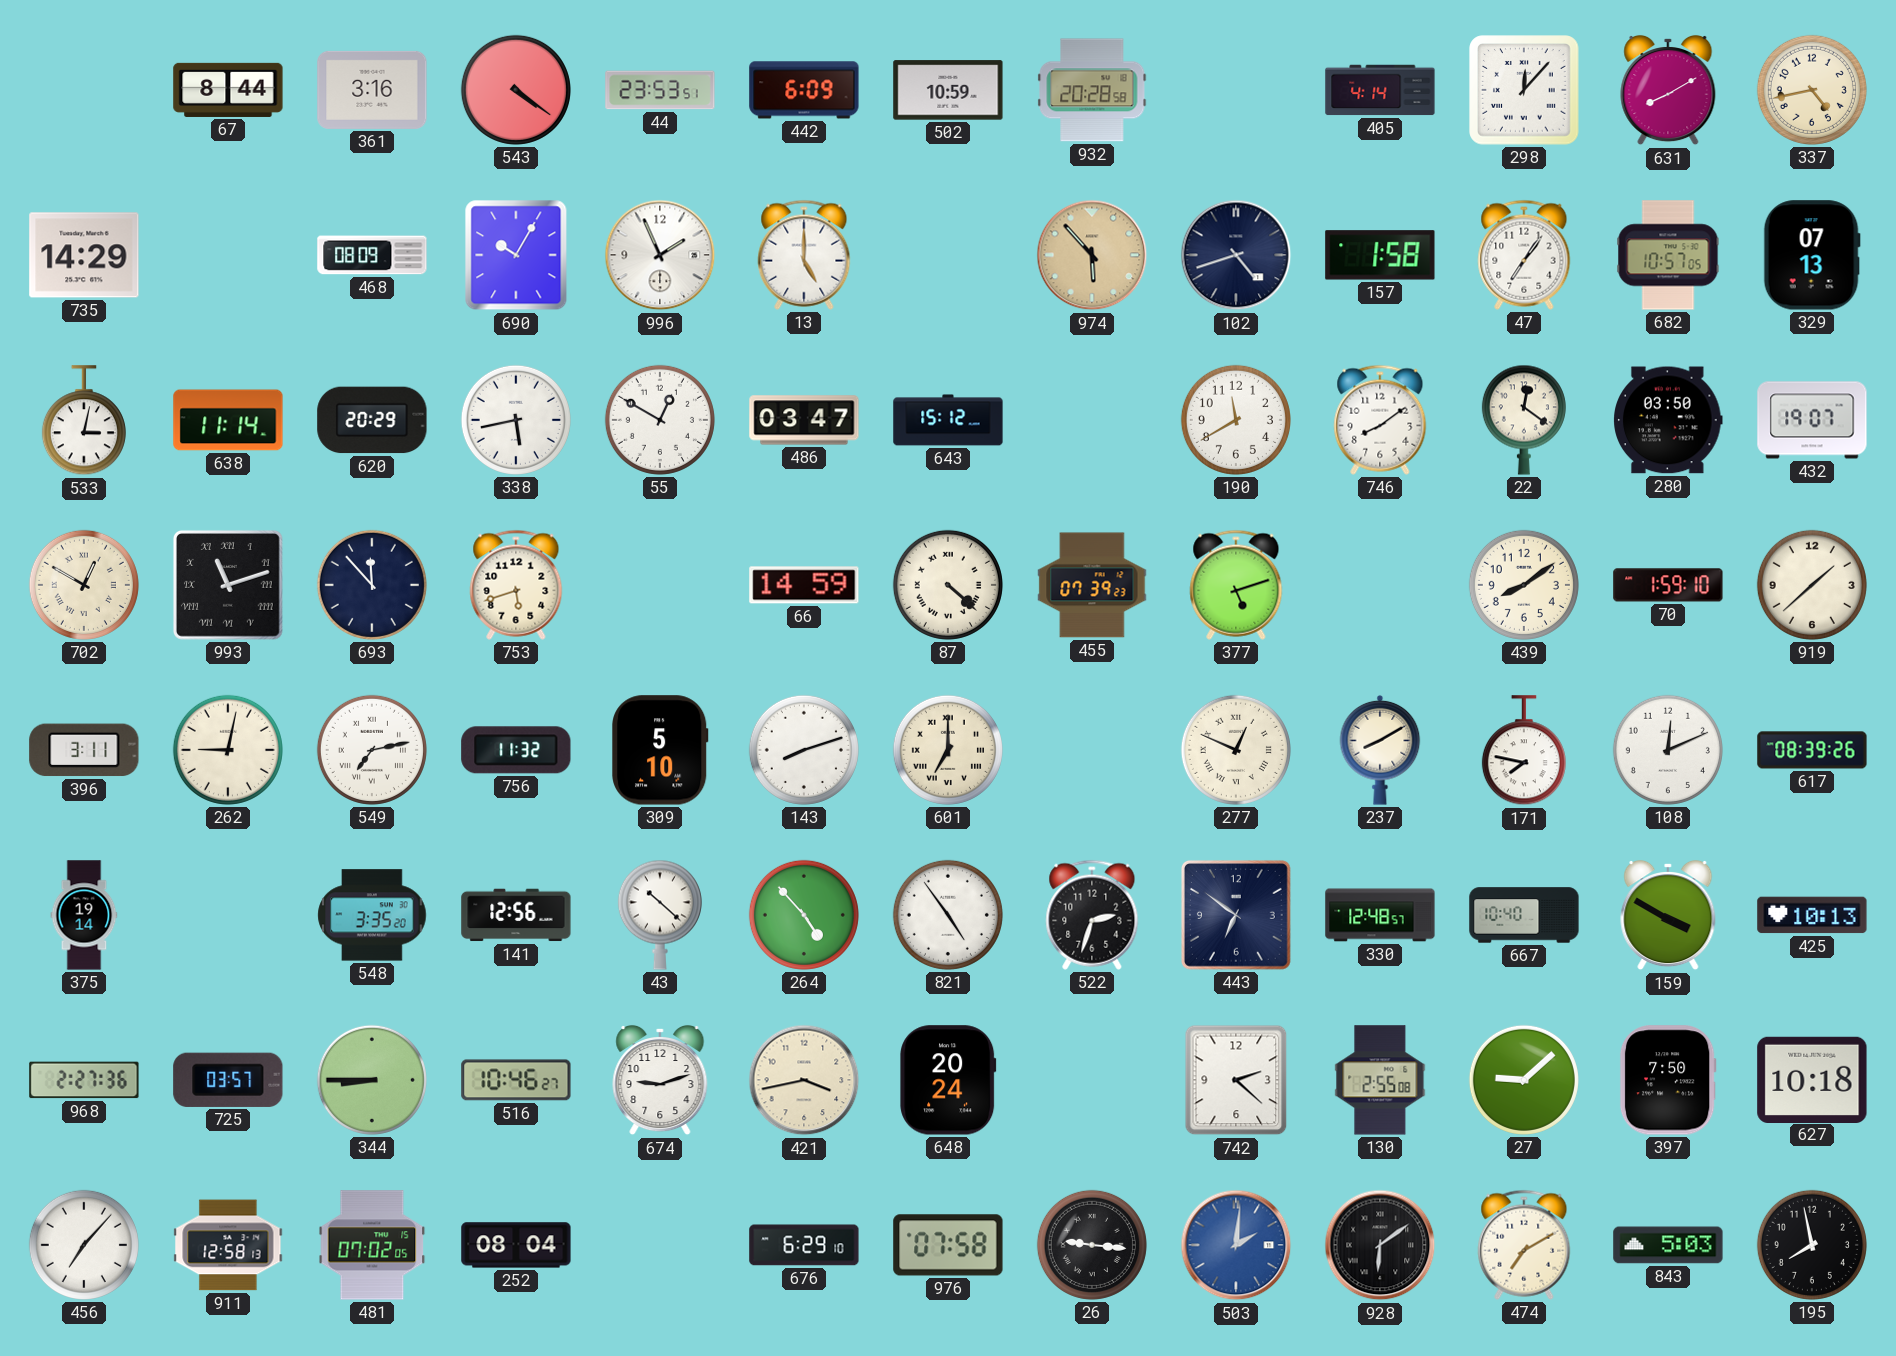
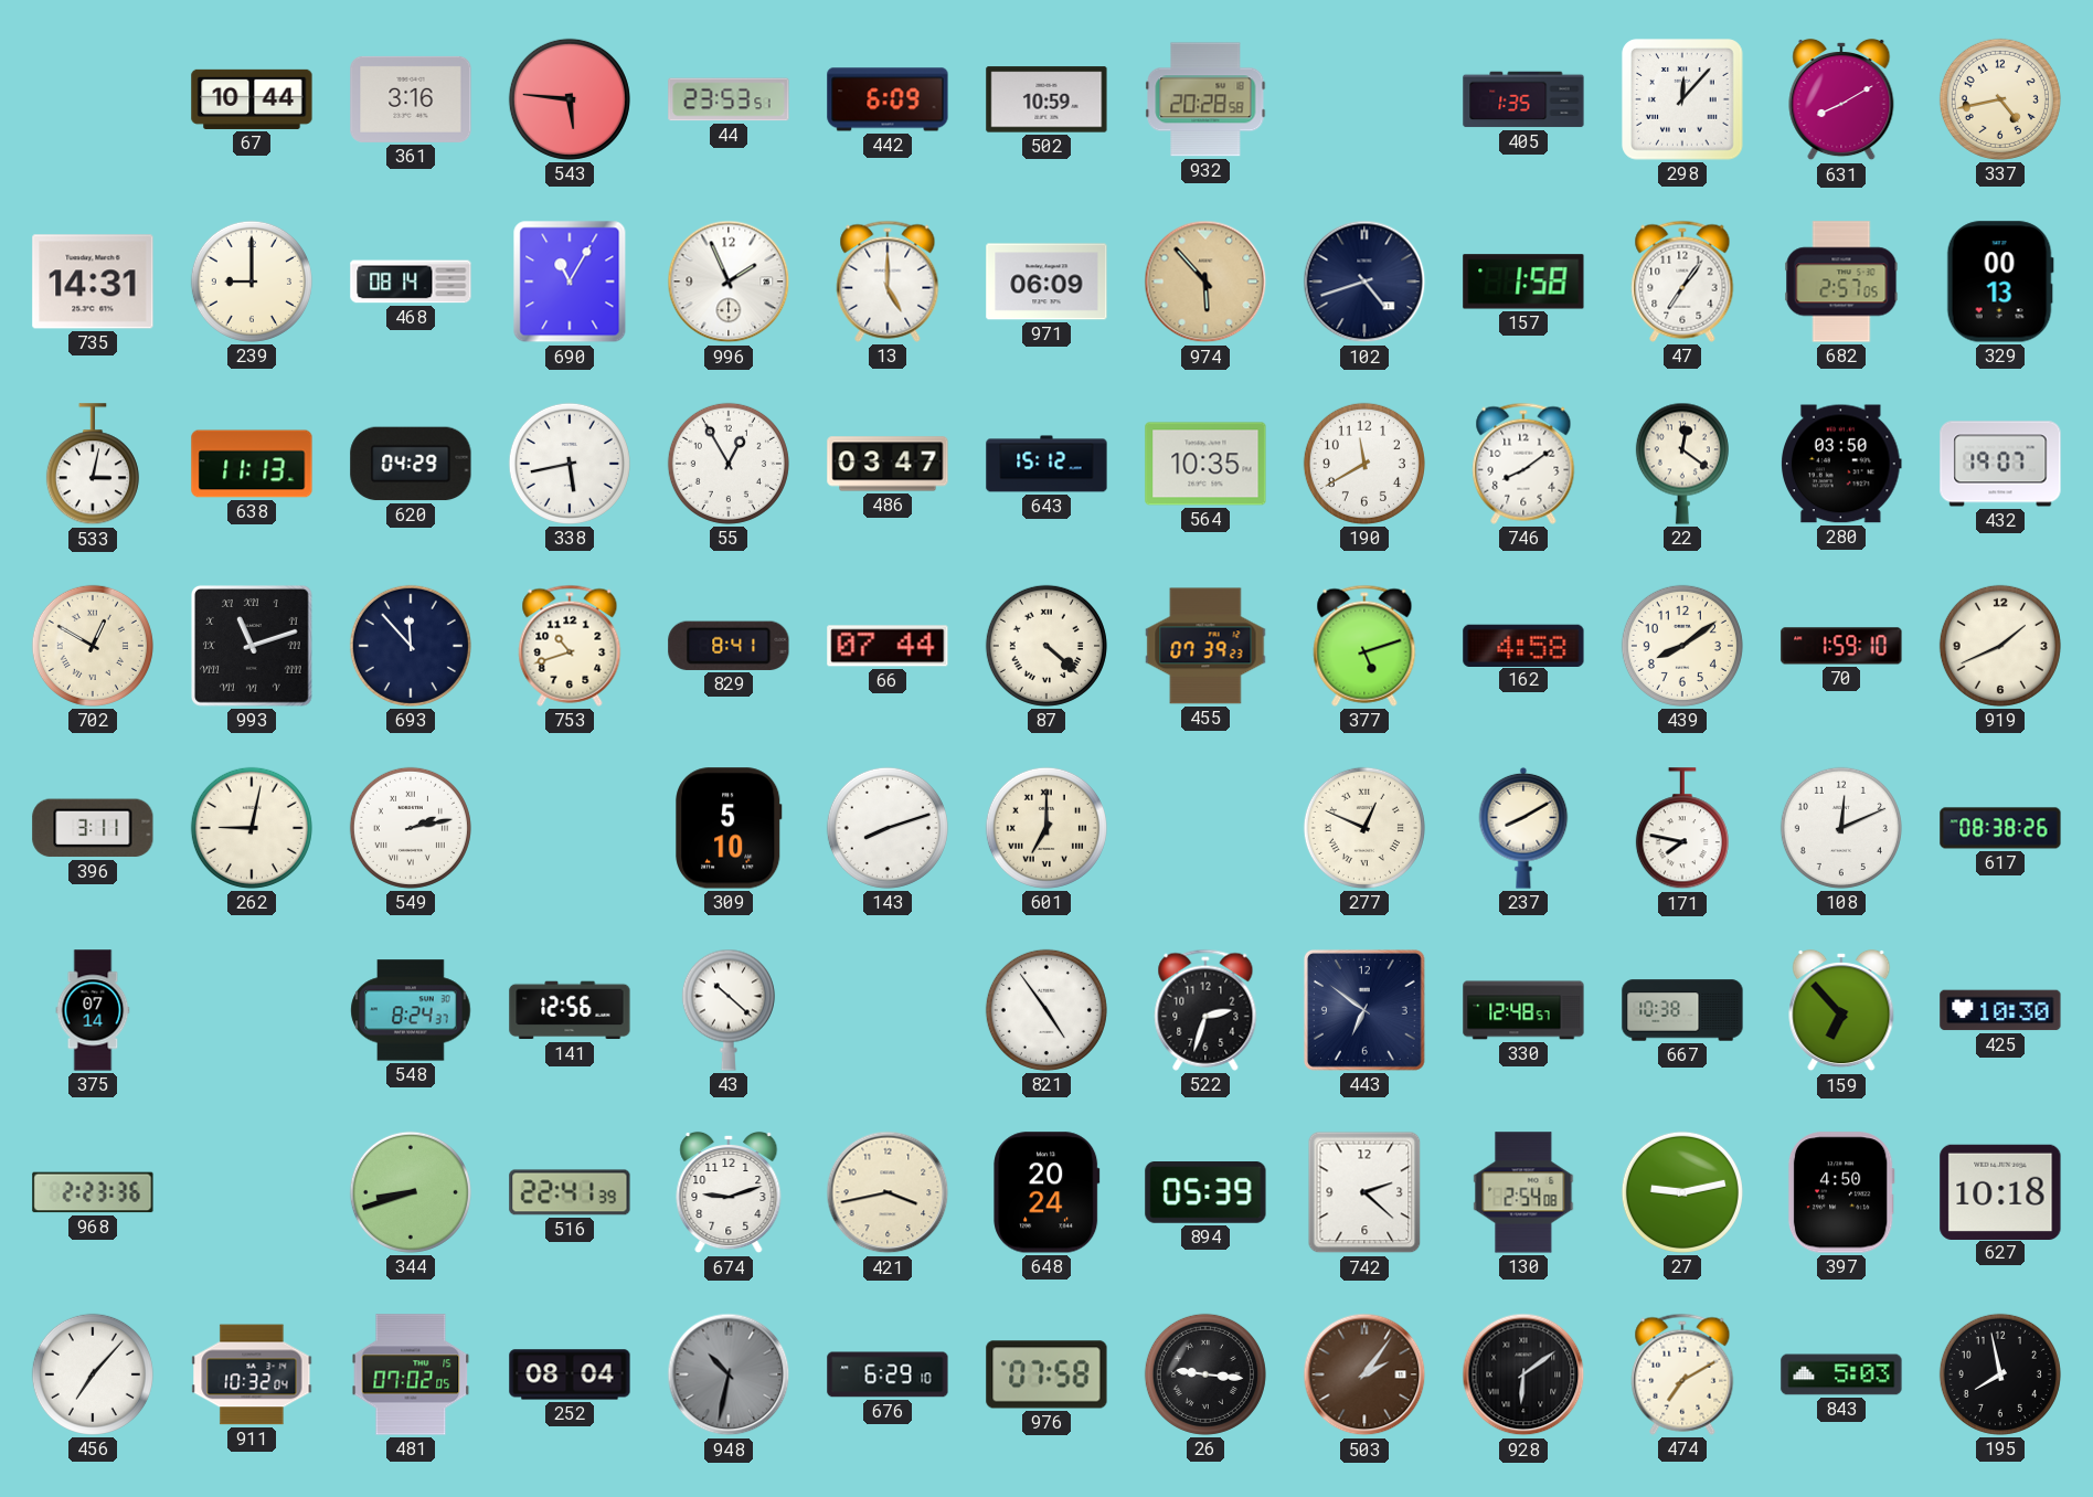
67: 8:44 -> 10:44 (252, 99)
543: 4:21 -> 5:46 (570, 99)
405: 4:14 -> 1:35 (1523, 99)
735: 14:29 -> 14:31 (93, 282)
239: none -> 9:00 (252, 282)
468: 08:09 -> 08:14 (411, 282)
690: 10:05 -> 11:05 (570, 282)
971: none -> 06:09 (1046, 282)
682: 10:57 -> 2:57 (1841, 282)
329: 07:13 -> 00:13 (2000, 282)
638: 11:14 -> 11:13 (252, 464)
620: 20:29 -> 04:29 (411, 464)
55: 12:50 -> 12:55 (729, 464)
564: none -> 10:35 (1205, 464)
753: 5:42 -> 10:42 (570, 646)
829: none -> 8:41 (729, 646)
66: 14:59 -> 07:44 (888, 646)
162: none -> 4:58 (1523, 645)
919: 1:38 -> 1:41 (2000, 646)
549: 7:13 -> 2:13 (411, 828)
756: 11:32 -> none (516, 750)
617: 08:39 -> 08:38 (2000, 828)
375: 19:14 -> 07:14 (93, 1010)
548: 3:35 -> 8:24 (411, 1010)
264: 4:53 -> none (804, 915)
667: 10:40 -> 10:38 (1682, 1010)
159: 3:50 -> 6:53 (1841, 1010)
425: 10:13 -> 10:30 (2000, 1010)
968: 2:27 -> 2:23 (93, 1192)
725: 03:57 -> none (228, 1080)
344: 8:45 -> 8:42 (411, 1192)
516: 10:46 -> 22:41 (570, 1192)
894: none -> 05:39 (1205, 1193)
130: 2:55 -> 2:54 (1523, 1192)
27: 9:08 -> 9:13 (1682, 1192)
397: 7:50 -> 4:50 (1841, 1192)
911: 12:58 -> 10:32 (252, 1374)
948: none -> 10:32 (729, 1374)
503: 2:01 -> 2:06 (1364, 1374)
503 dial: blue -> brown (1364, 1374)
